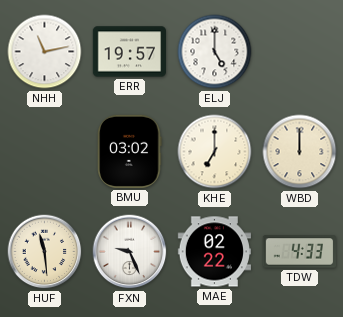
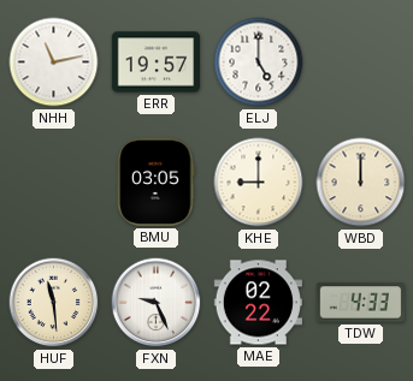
BMU: 03:02 -> 03:05 (157, 181)
KHE: 7:00 -> 9:00 (259, 183)
